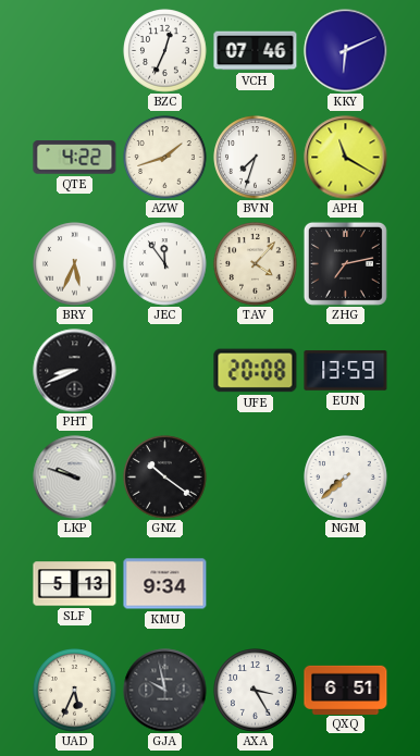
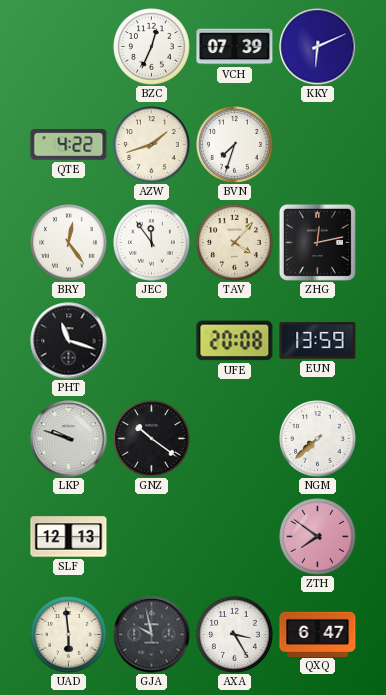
VCH: 07:46 -> 07:39 (235, 47)
APH: 11:20 -> none (346, 158)
BRY: 5:34 -> 12:24 (69, 243)
ZHG: 7:13 -> 12:13 (317, 242)
PHT: 8:41 -> 11:18 (69, 341)
SLF: 5:13 -> 12:13 (69, 537)
KMU: 9:34 -> none (165, 584)
ZTH: none -> 7:51 (318, 537)
UAD: 5:34 -> 5:59 (69, 635)
QXQ: 6:51 -> 6:47 (318, 634)
